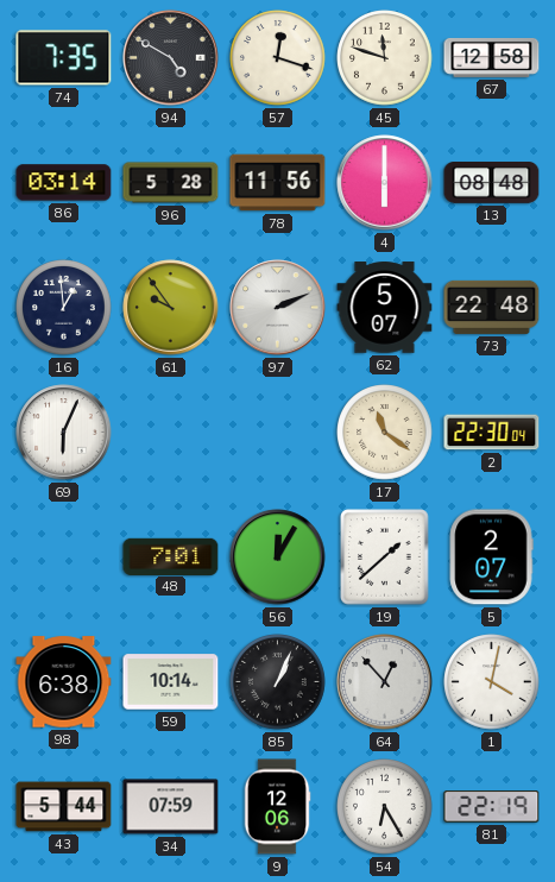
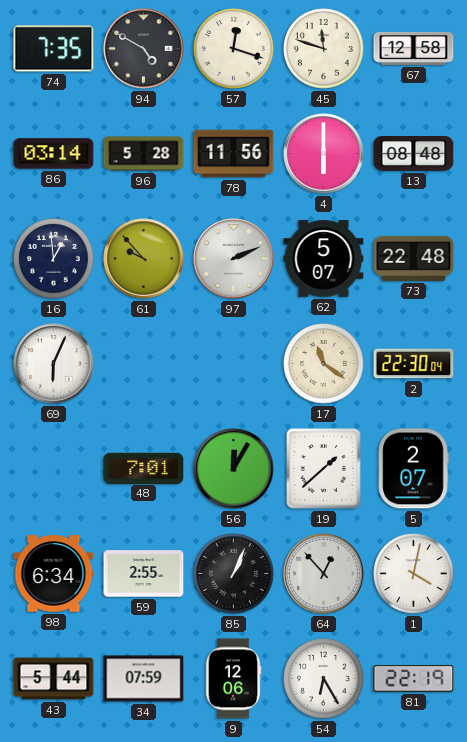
61: 9:54 -> 9:53 (144, 259)
98: 6:38 -> 6:34 (54, 574)
59: 10:14 -> 2:55 (144, 574)
